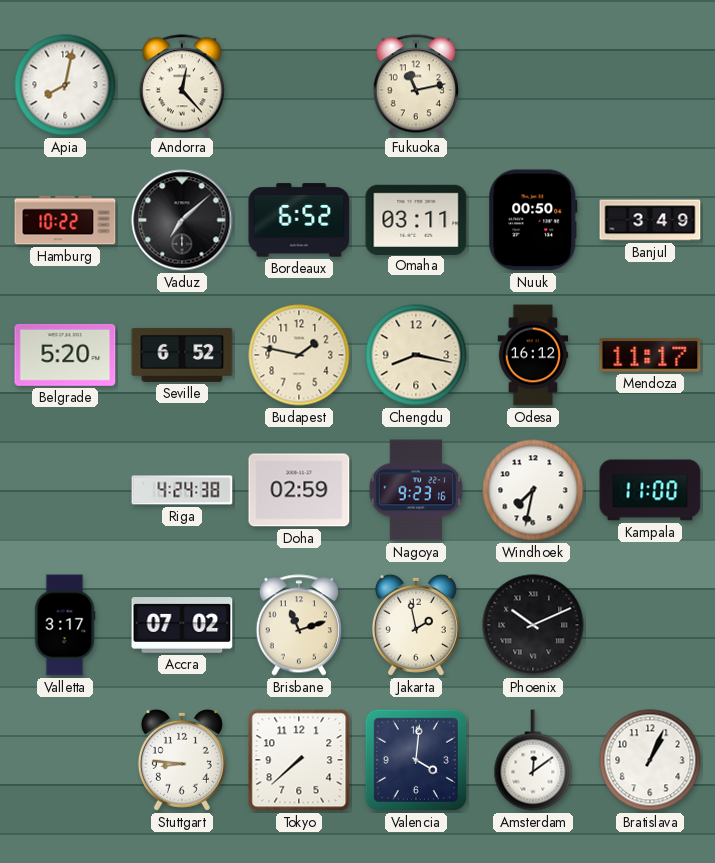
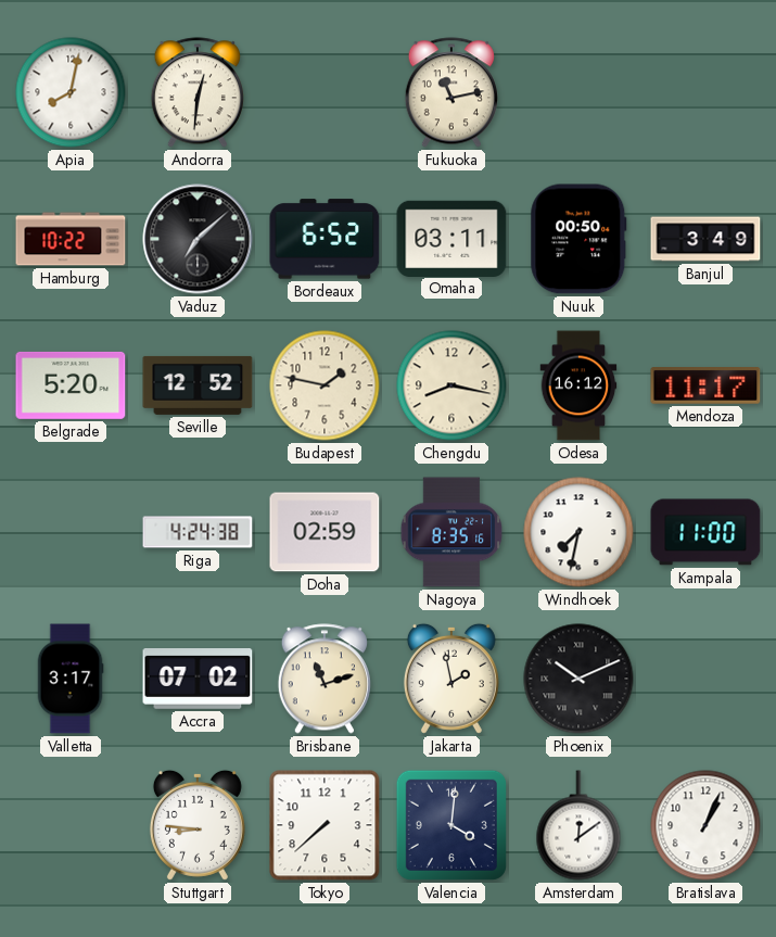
Andorra: 12:23 -> 12:31 (198, 92)
Seville: 6:52 -> 12:52 (198, 385)
Nagoya: 9:23 -> 8:35 (451, 532)
